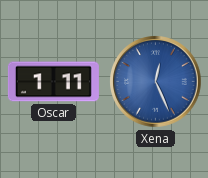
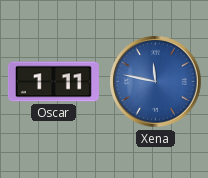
Xena: 12:26 -> 11:47 (156, 82)
